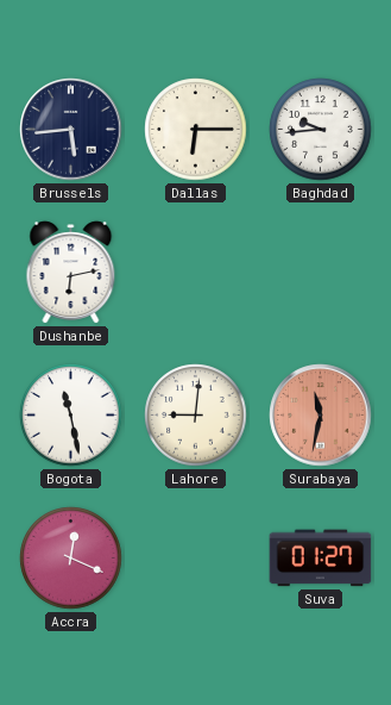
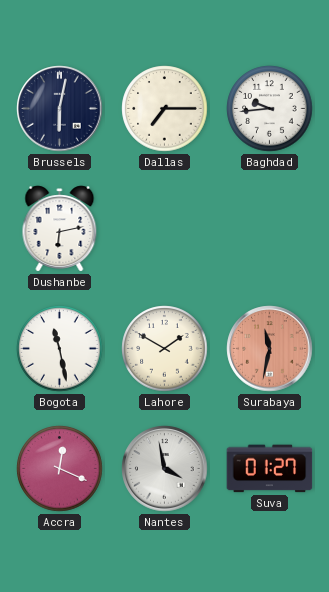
Brussels: 5:44 -> 6:02 (60, 109)
Dallas: 6:15 -> 7:15 (165, 109)
Lahore: 9:01 -> 1:50 (165, 349)
Nantes: none -> 3:58 (165, 469)
